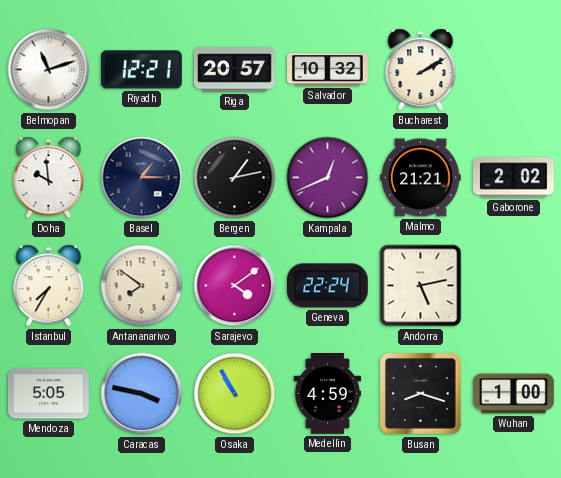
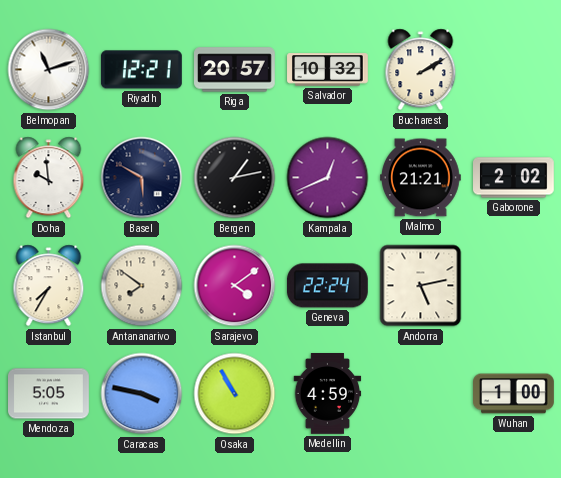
Basel: 1:15 -> 5:50 (142, 178)
Busan: 8:18 -> none (421, 394)
